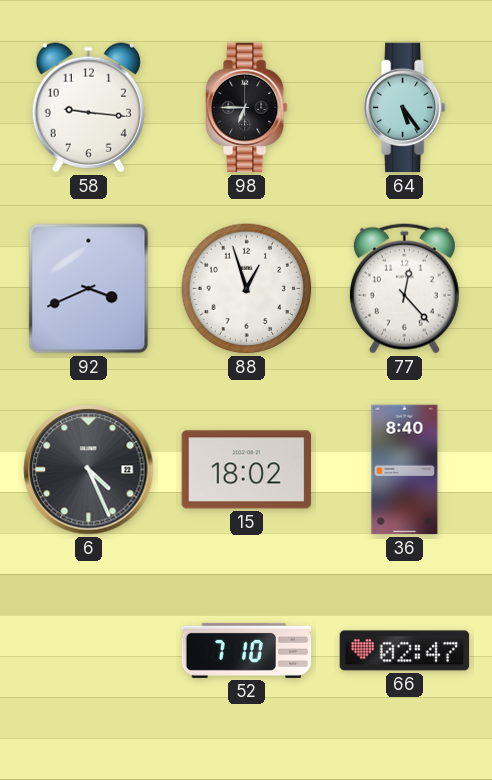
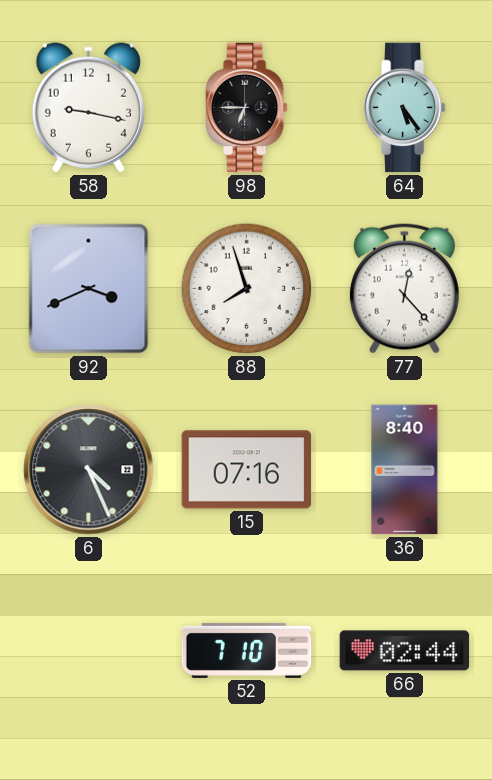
58: 9:16 -> 9:17 (88, 108)
88: 12:57 -> 7:57 (247, 289)
15: 18:02 -> 07:16 (247, 470)
66: 02:47 -> 02:44 (405, 651)
